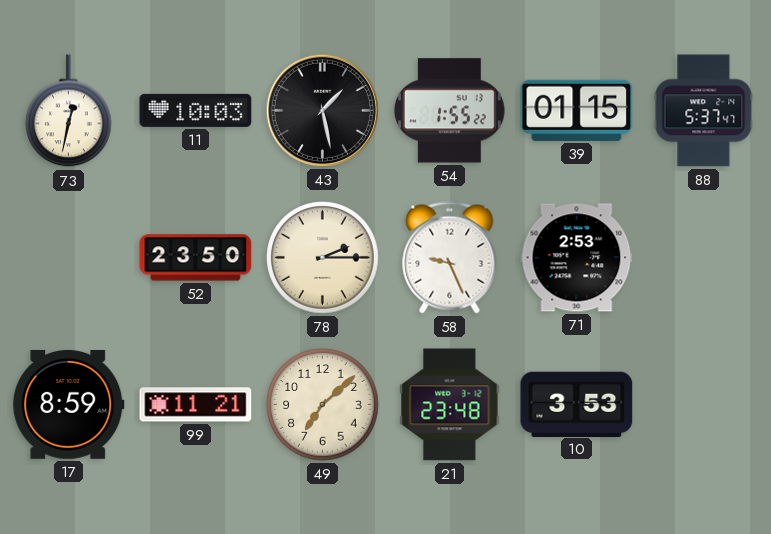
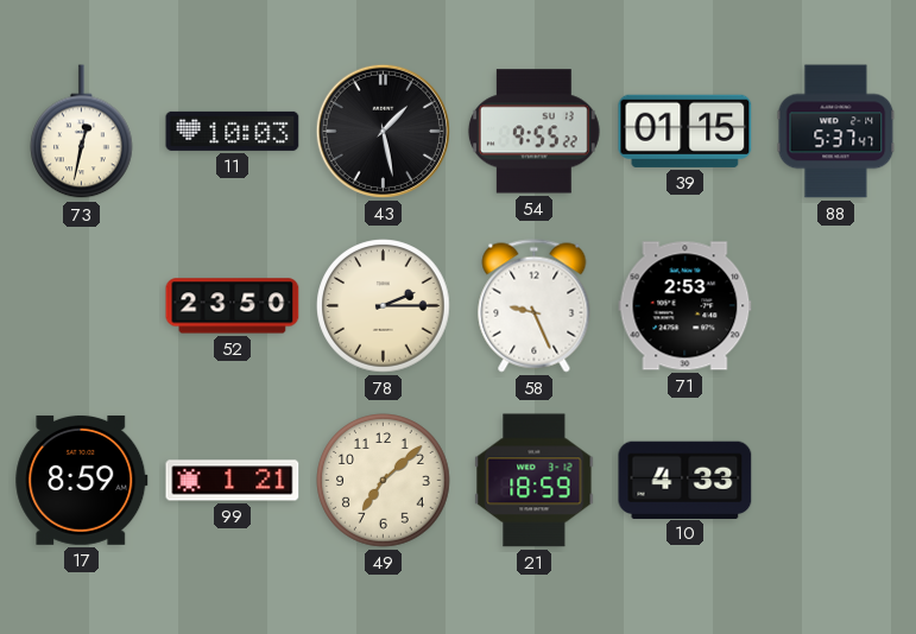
54: 1:55 -> 9:55 (533, 132)
99: 11:21 -> 1:21 (233, 481)
21: 23:48 -> 18:59 (535, 481)
10: 3:53 -> 4:33 (686, 480)
